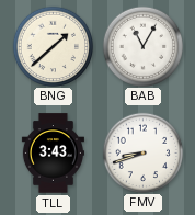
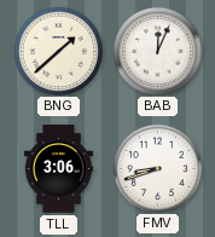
BAB: 11:05 -> 12:04 (157, 51)
TLL: 3:43 -> 3:06 (58, 169)
